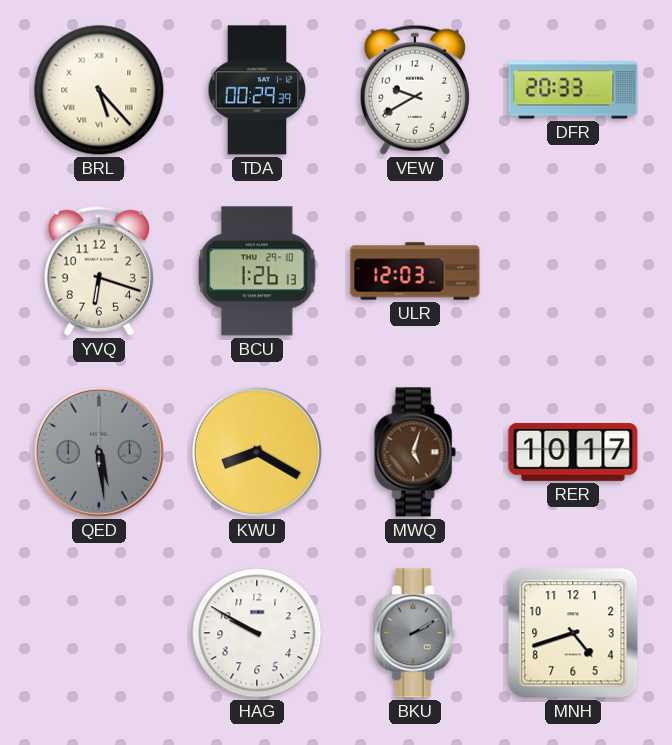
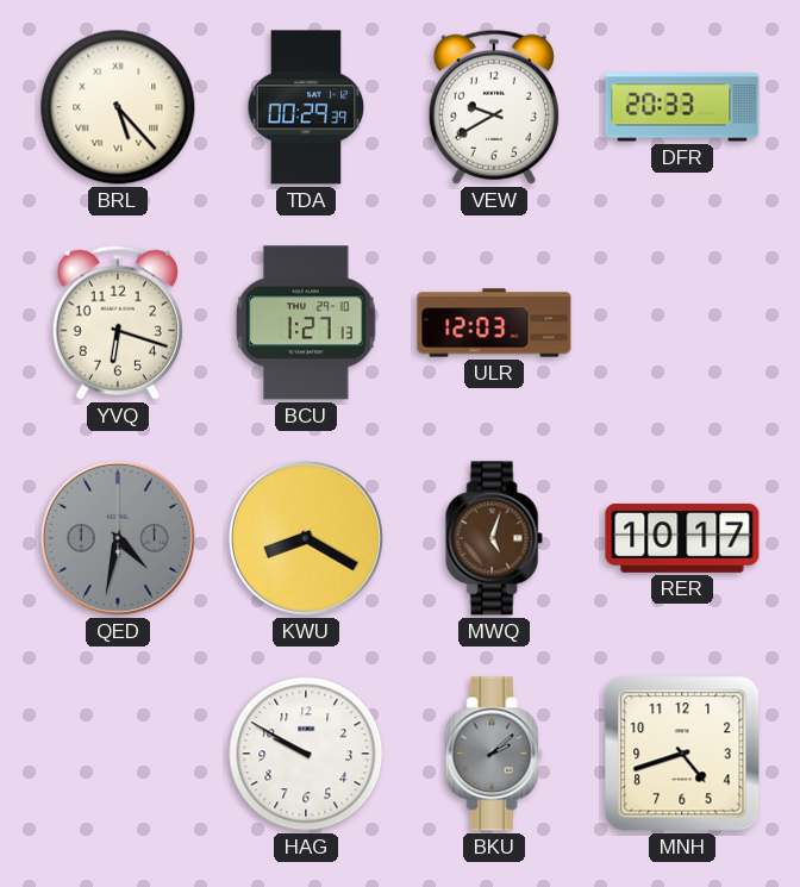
BCU: 1:26 -> 1:27 (306, 323)
QED: 5:29 -> 4:32 (118, 538)
BKU: 2:10 -> 2:08 (494, 754)
